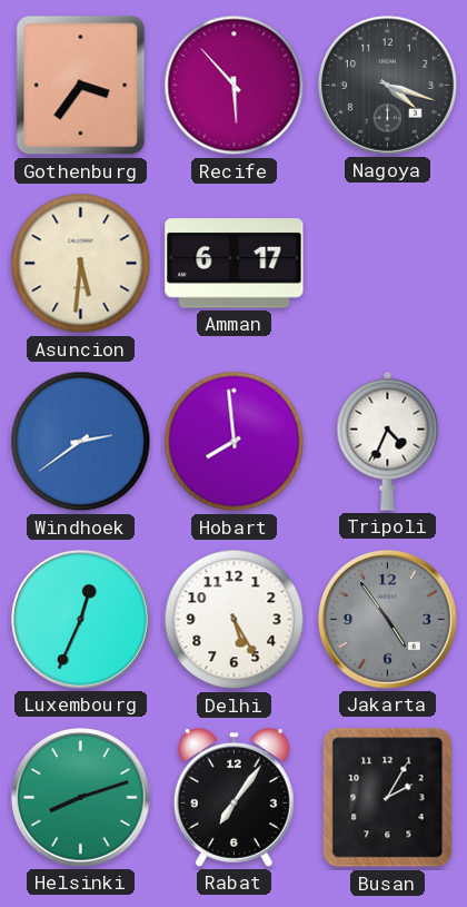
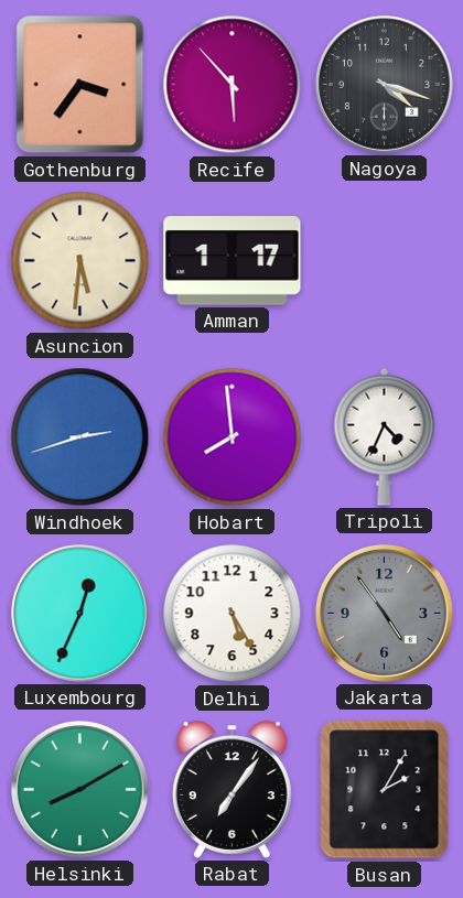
Amman: 6:17 -> 1:17 (233, 261)
Windhoek: 2:39 -> 2:42 (80, 437)
Helsinki: 8:12 -> 8:10 (79, 789)
